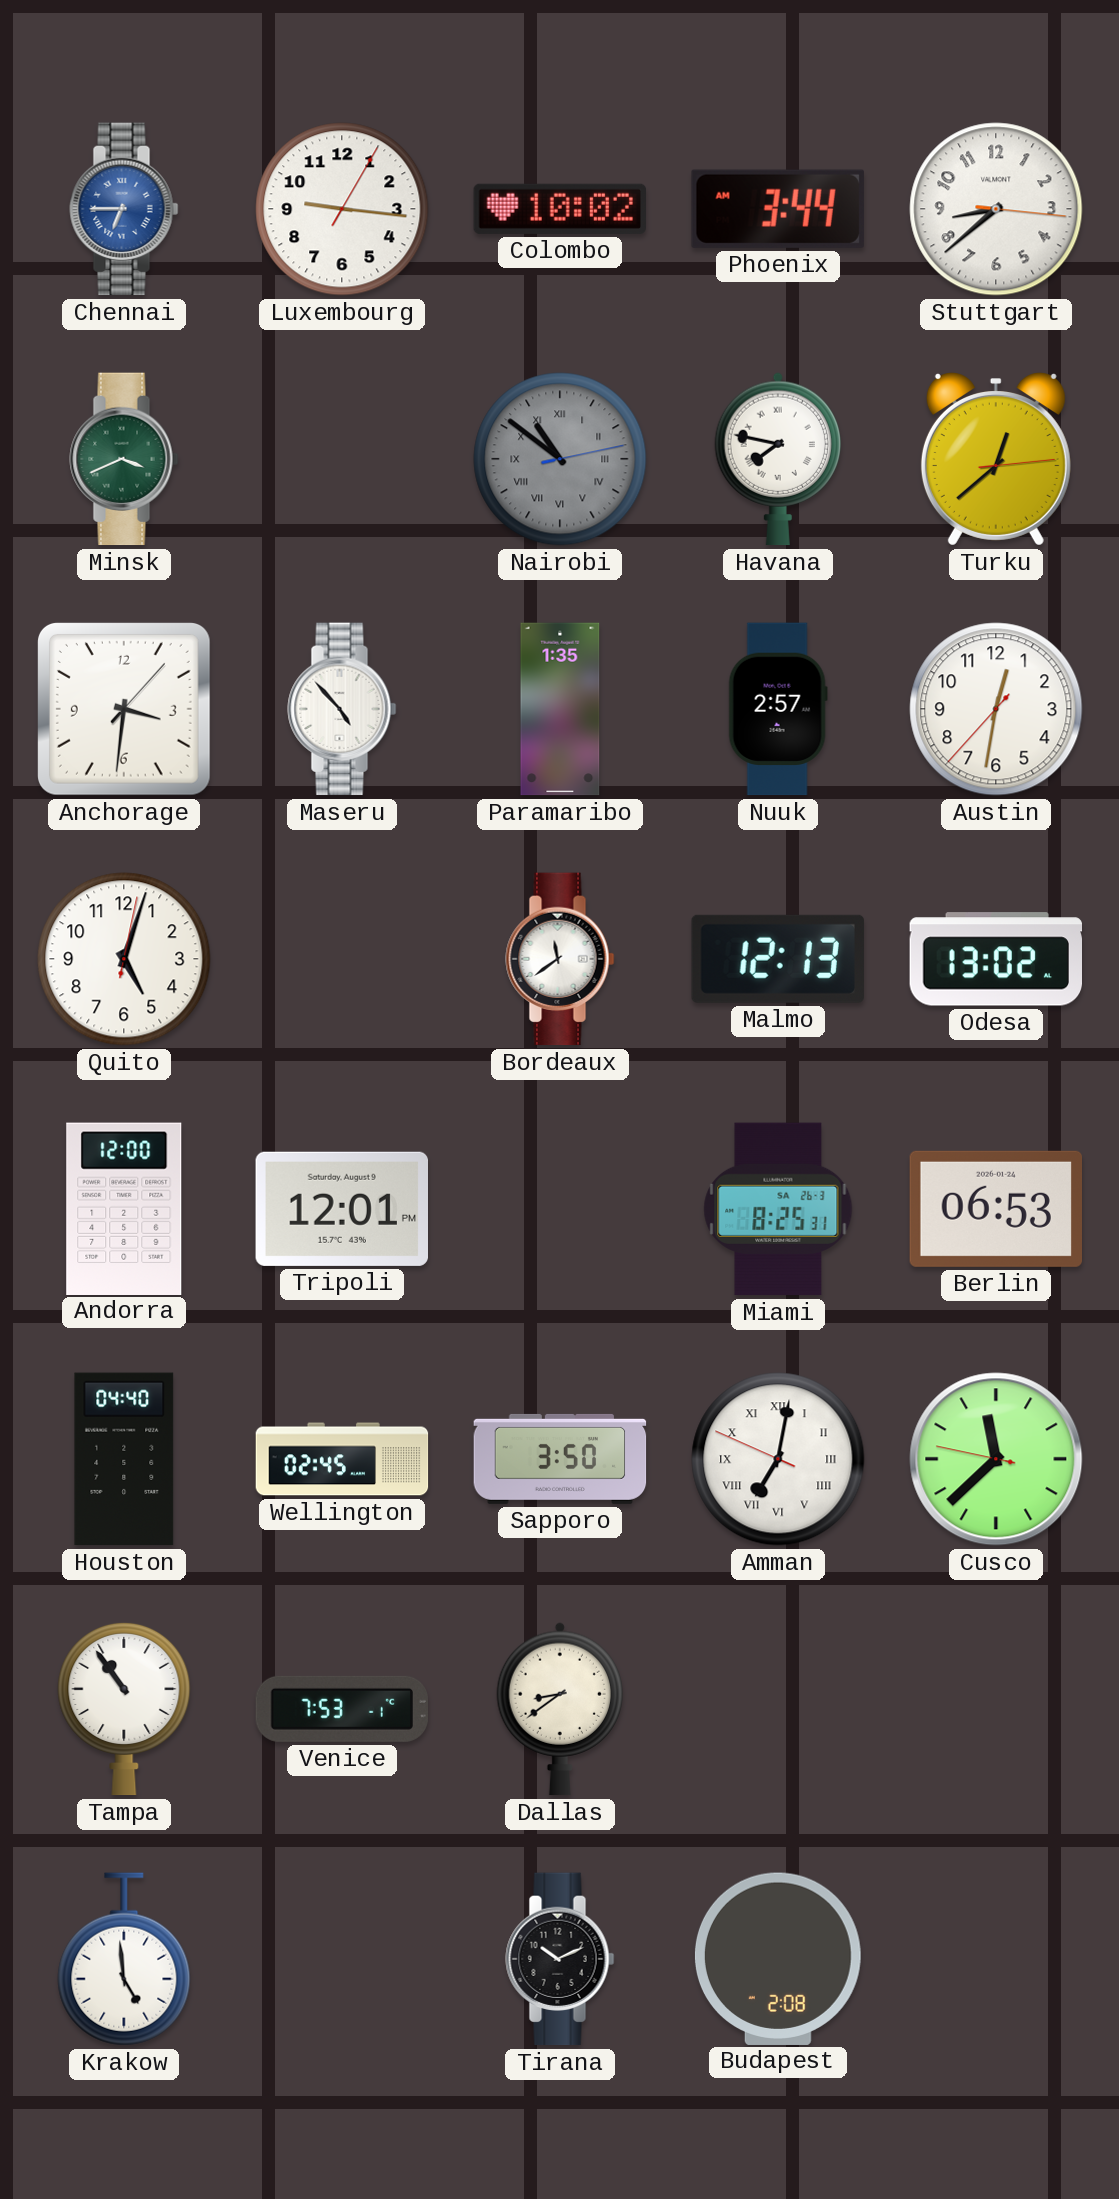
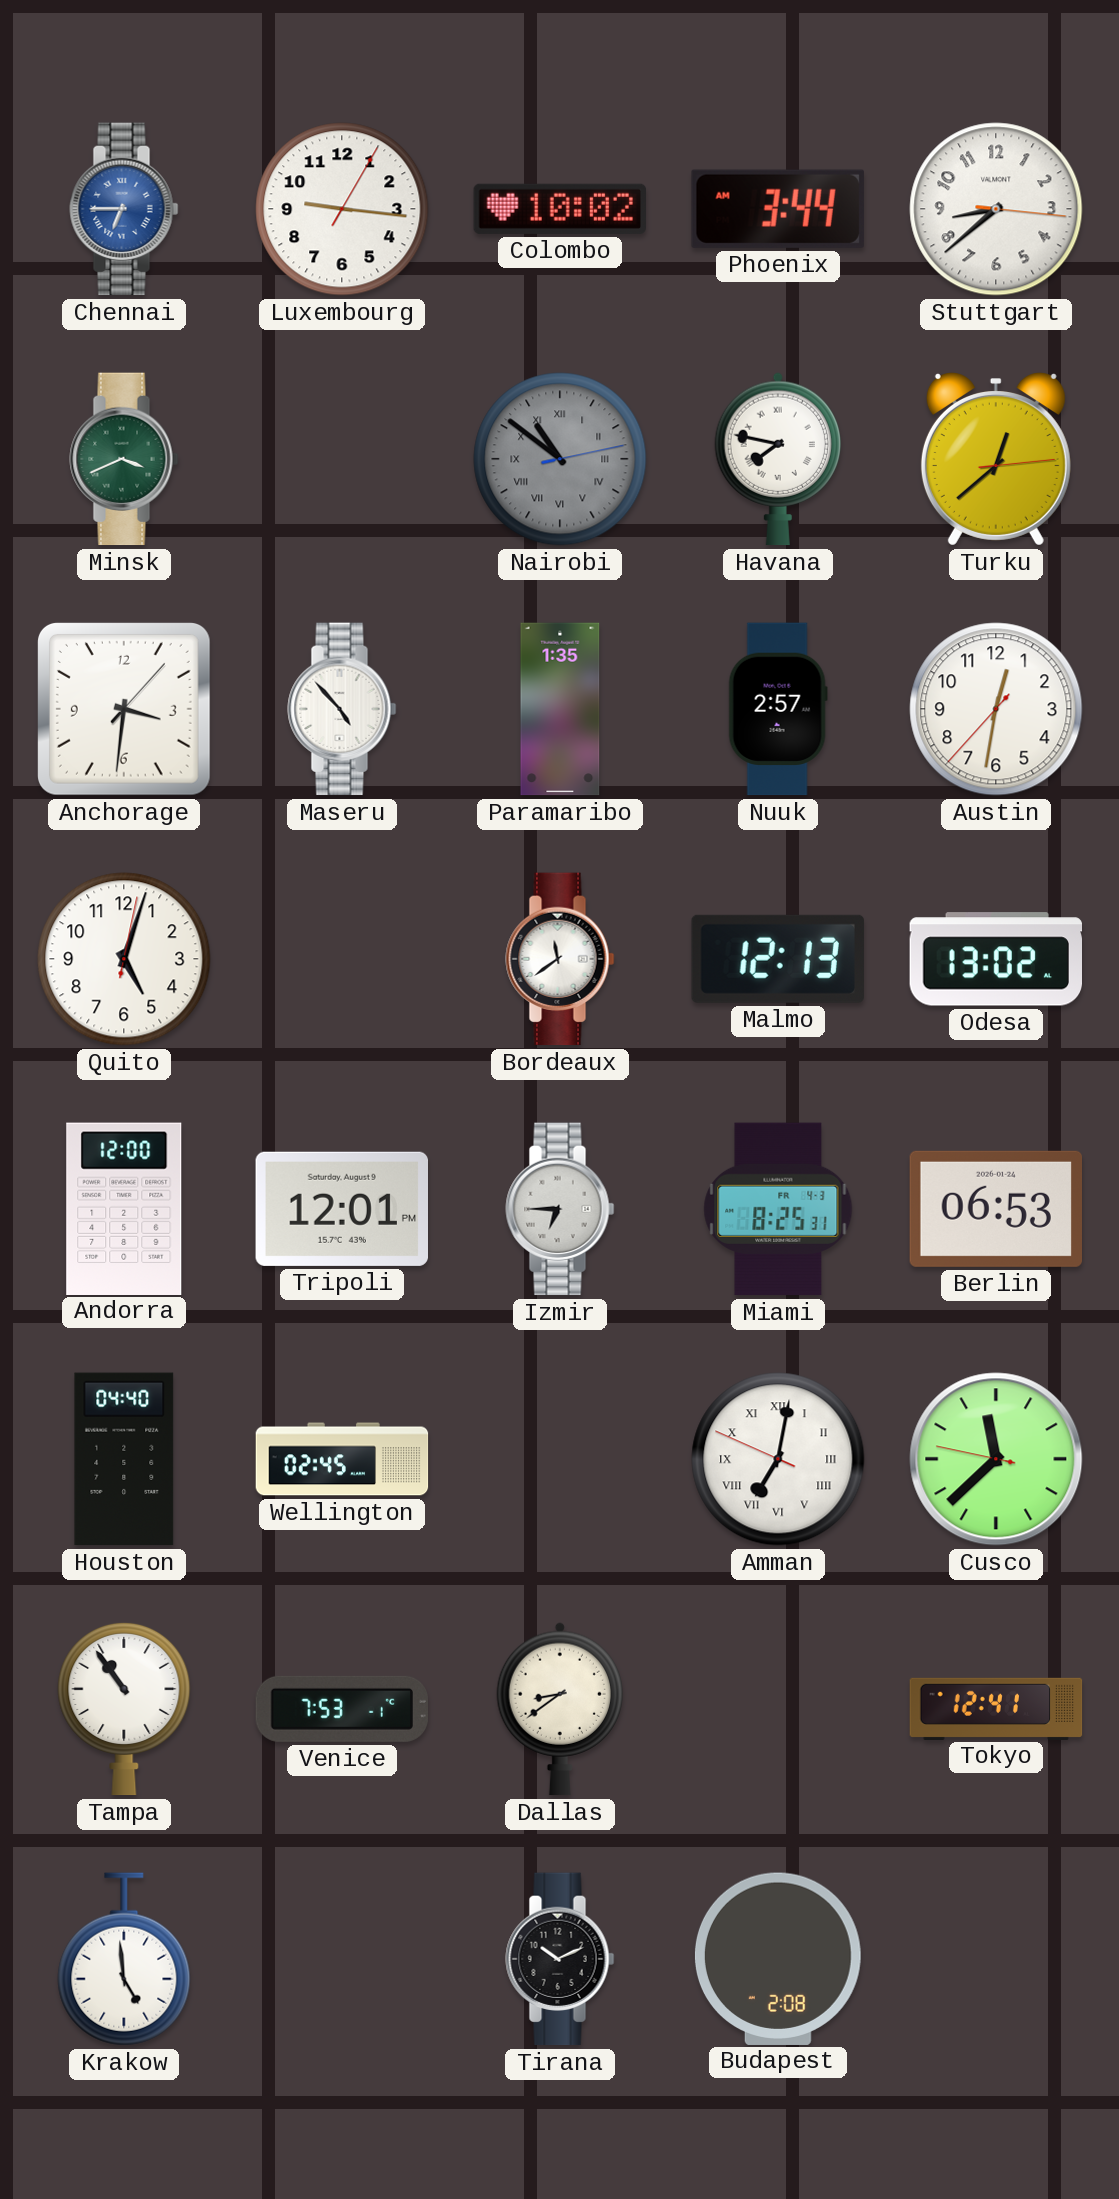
Izmir: none -> 6:45 (560, 1209)
Miami date: SA 26-3 -> FR 4-3 (778, 1209)
Sapporo: 3:50 -> none (560, 1459)
Tokyo: none -> 12:41 (996, 1708)
